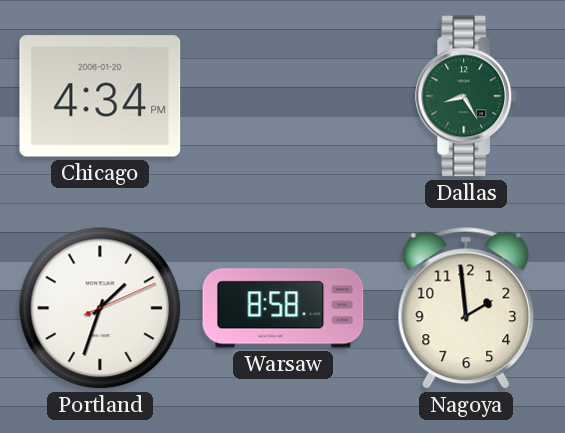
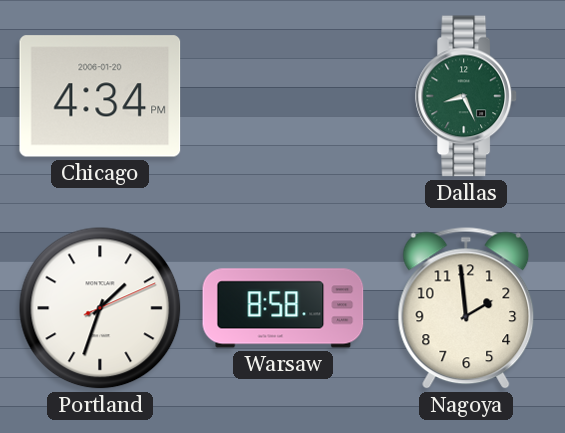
Dallas: 8:25 -> 8:26 (467, 96)
